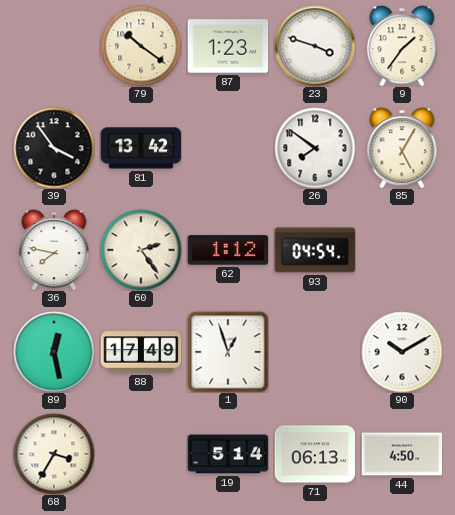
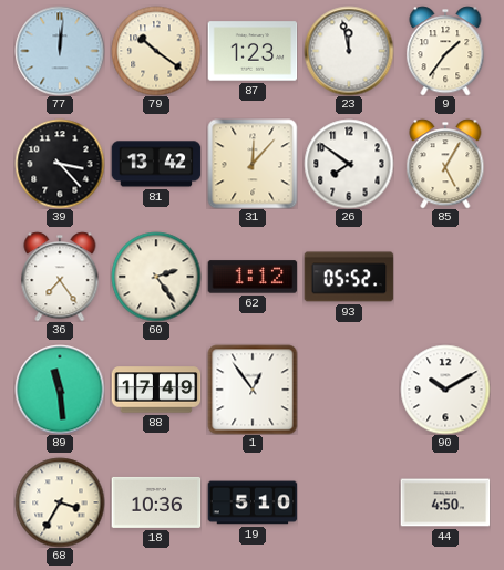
77: none -> 12:01 (60, 51)
23: 3:48 -> 11:58 (349, 51)
39: 3:54 -> 3:23 (60, 164)
31: none -> 12:07 (253, 164)
36: 7:47 -> 7:24 (60, 277)
93: 04:54 -> 05:52 (349, 277)
89: 12:28 -> 11:29 (60, 390)
1: 12:57 -> 12:54 (253, 390)
18: none -> 10:36 (156, 502)
19: 5:14 -> 5:10 (253, 502)
71: 06:13 -> none (315, 454)
